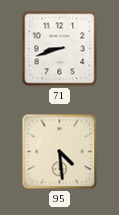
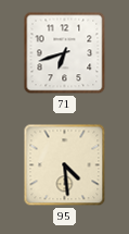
71: 8:42 -> 6:42 (65, 53)
